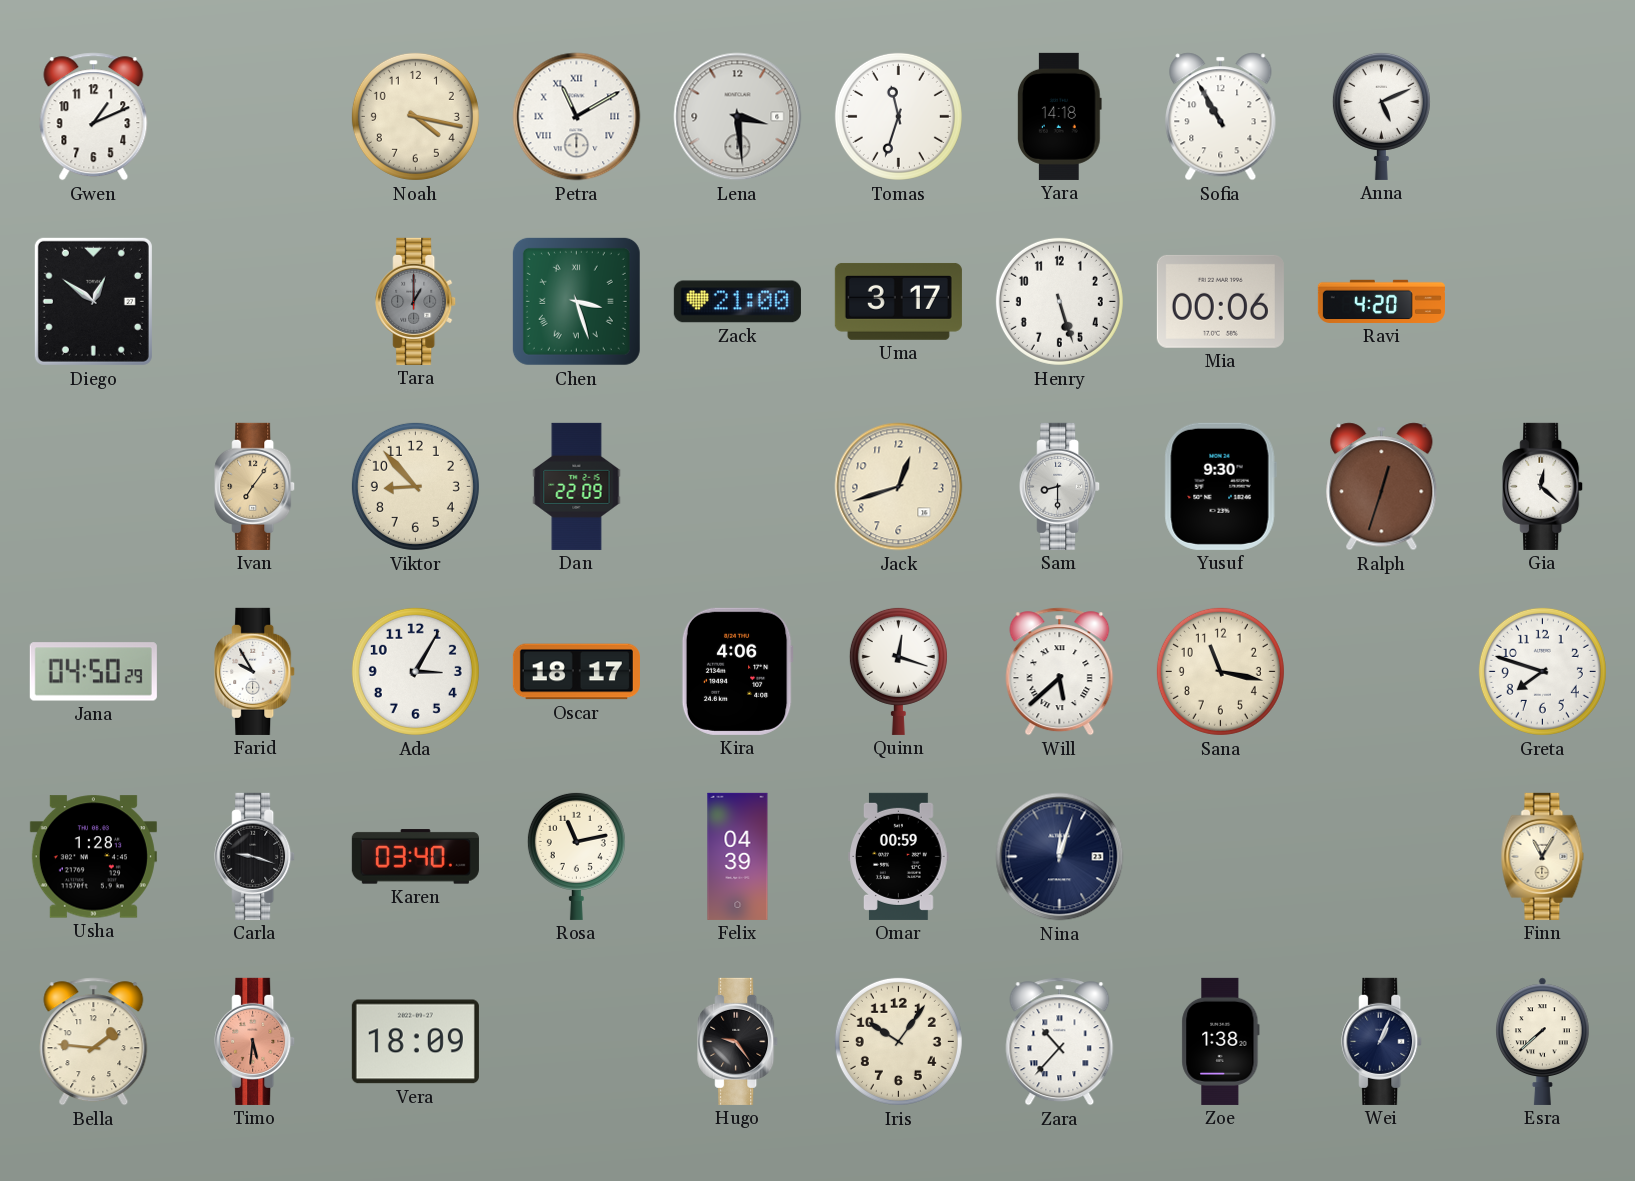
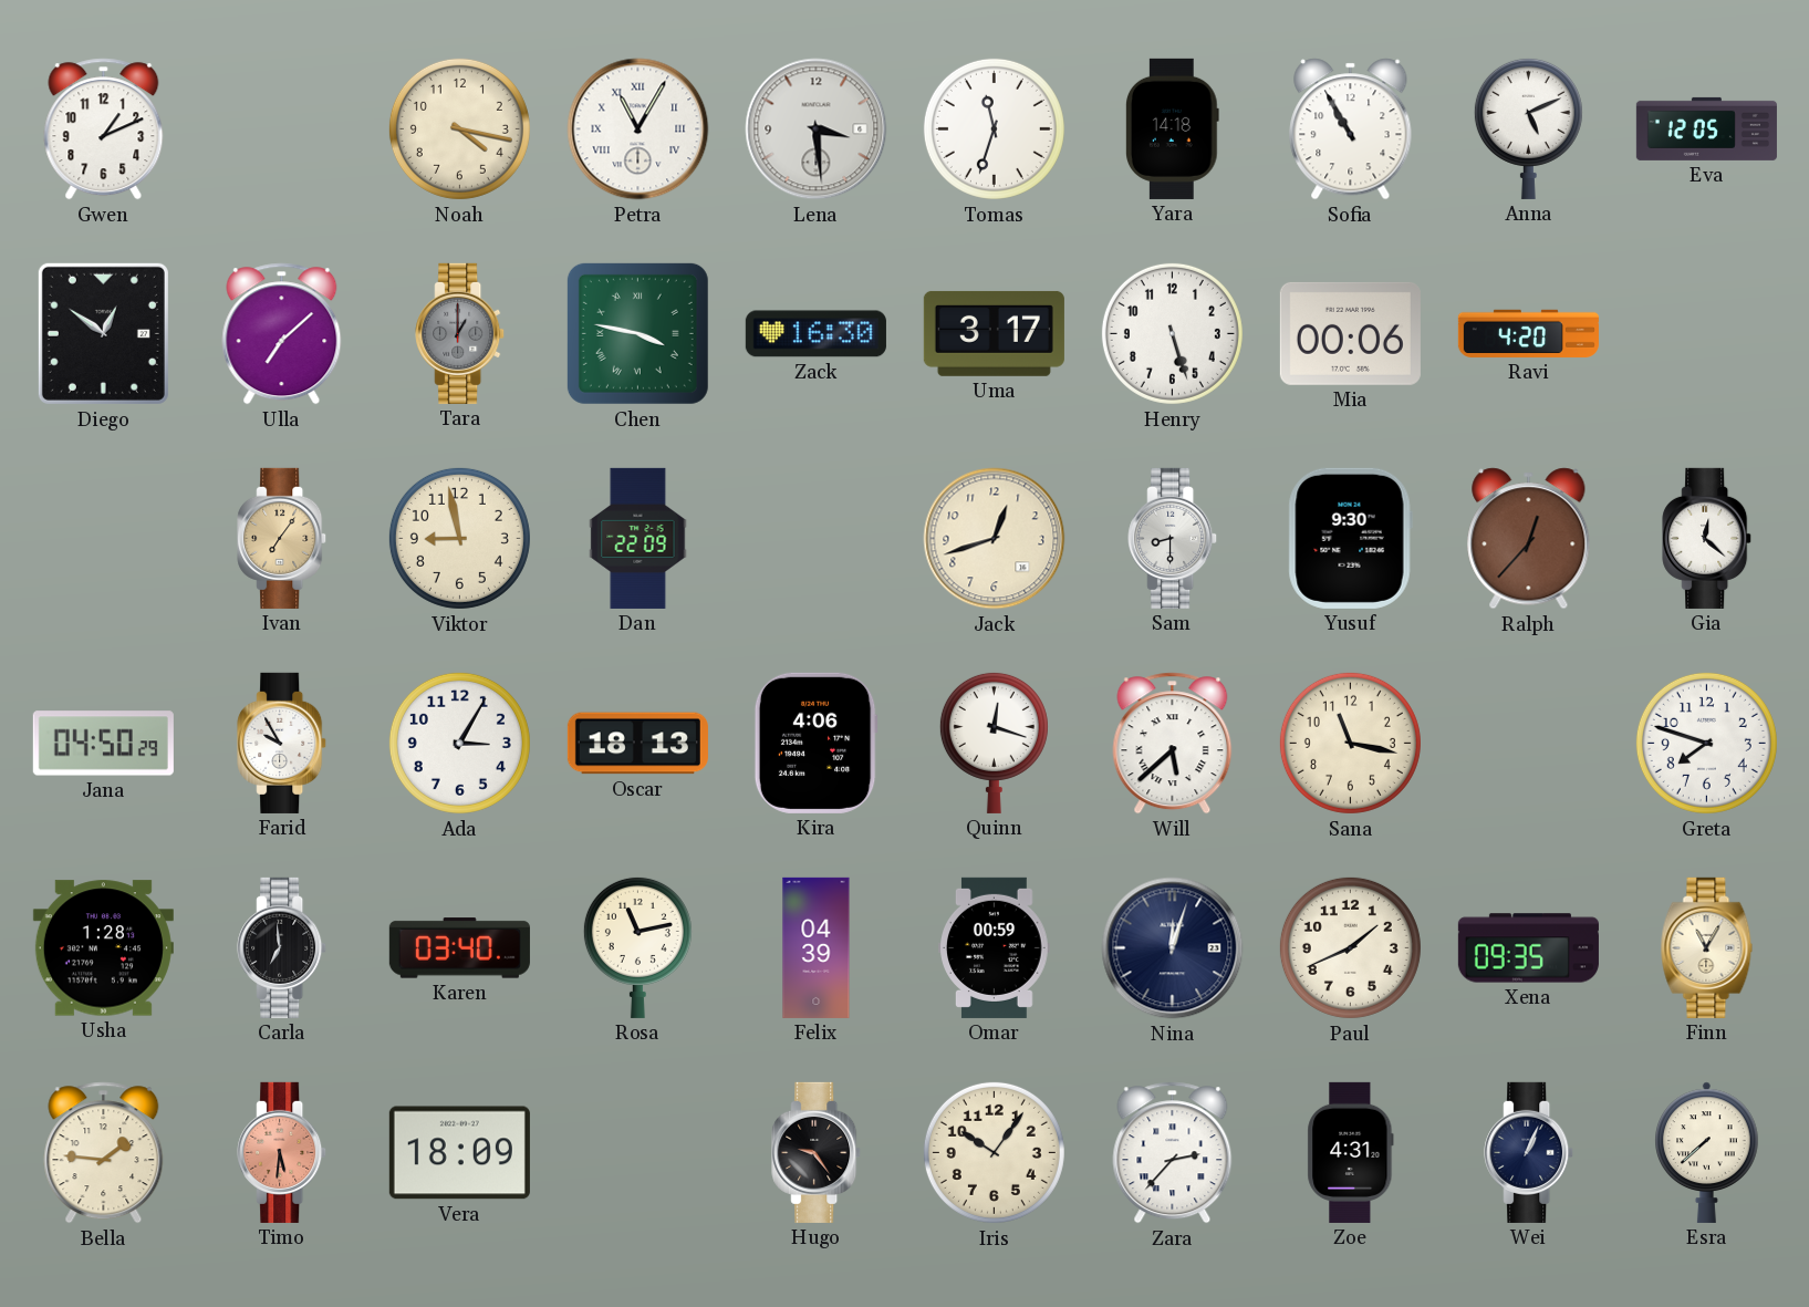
Petra: 11:10 -> 11:05 (638, 129)
Eva: none -> 12:05 (1706, 128)
Ulla: none -> 7:08 (282, 334)
Chen: 3:27 -> 3:47 (637, 333)
Zack: 21:00 -> 16:30 (815, 334)
Viktor: 8:53 -> 8:58 (459, 538)
Ralph: 12:33 -> 12:37 (1529, 539)
Oscar: 18:17 -> 18:13 (637, 744)
Carla: 9:18 -> 6:59 (282, 947)
Paul: none -> 1:41 (1350, 947)
Xena: none -> 09:35 (1528, 948)
Zara: 10:37 -> 2:37 (1173, 1153)
Zoe: 1:38 -> 4:31 (1351, 1152)
